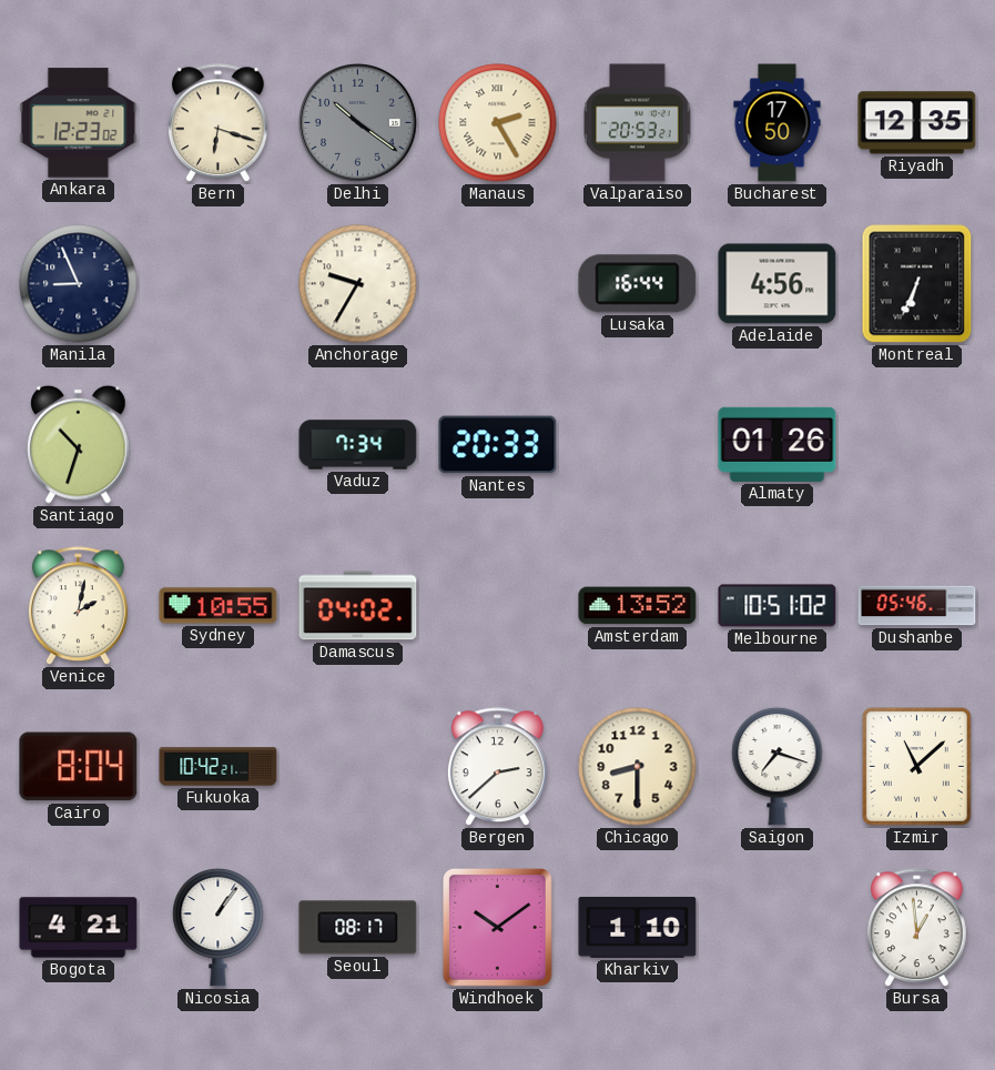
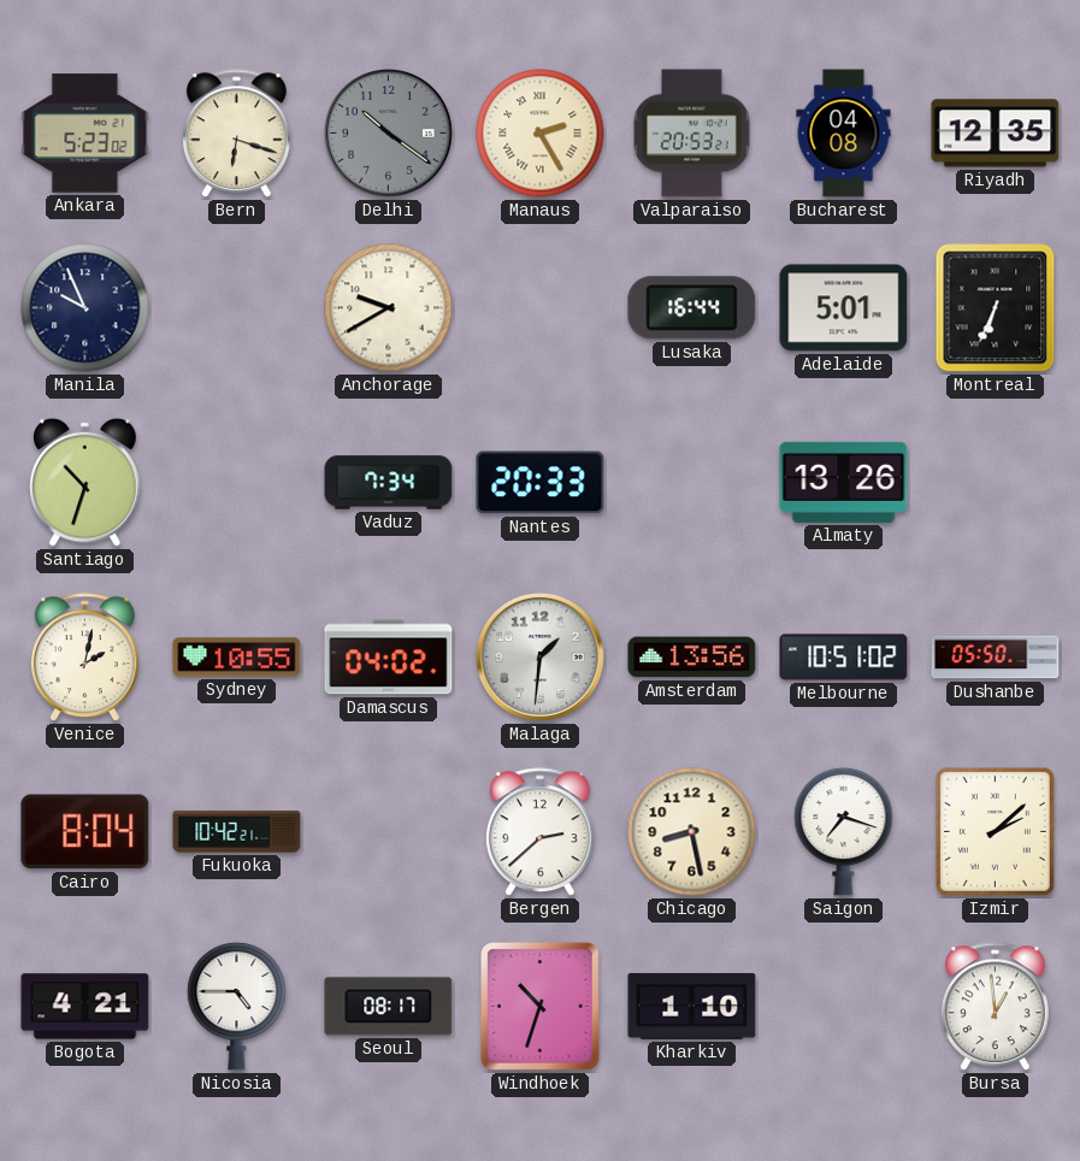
Ankara: 12:23 -> 5:23 (85, 134)
Bucharest: 17:50 -> 04:08 (844, 134)
Manila: 8:56 -> 9:56 (85, 308)
Anchorage: 9:35 -> 9:40 (389, 308)
Adelaide: 4:56 -> 5:01 (844, 308)
Almaty: 01:26 -> 13:26 (844, 482)
Malaga: none -> 1:31 (541, 658)
Amsterdam: 13:52 -> 13:56 (692, 658)
Dushanbe: 05:46 -> 05:50 (996, 658)
Chicago: 8:30 -> 8:28 (692, 832)
Izmir: 11:08 -> 2:08 (995, 831)
Nicosia: 1:06 -> 4:45 (237, 1006)
Windhoek: 10:09 -> 10:33 (539, 1006)
